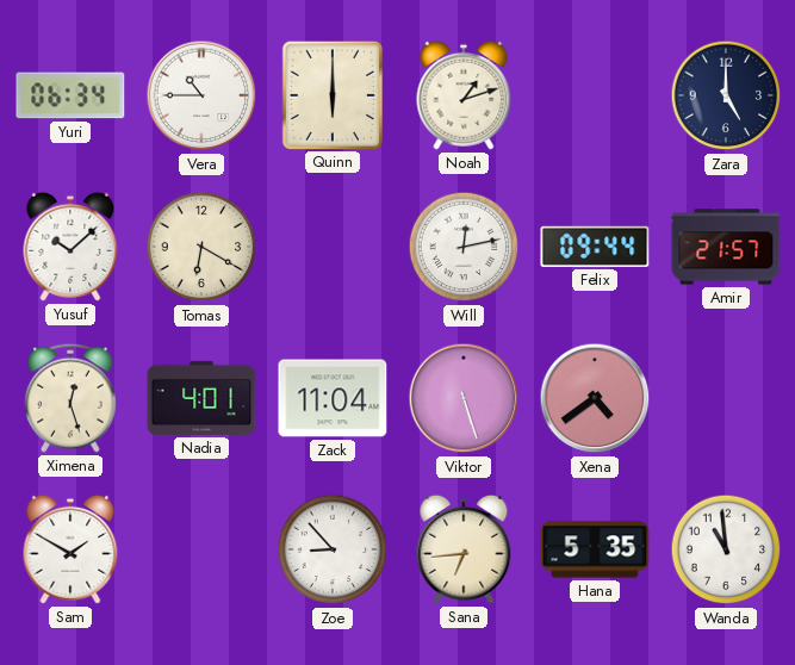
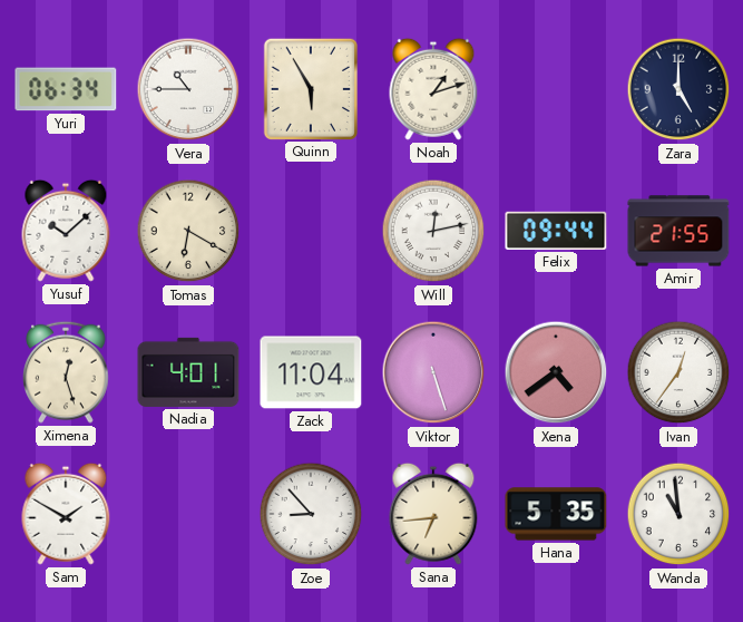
Quinn: 6:00 -> 5:55 (310, 88)
Amir: 21:57 -> 21:55 (678, 231)
Ivan: none -> 12:36 (678, 372)
